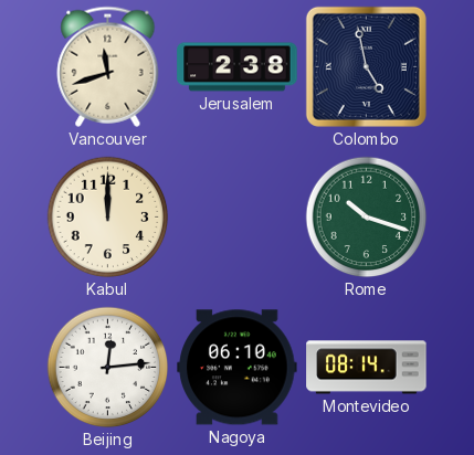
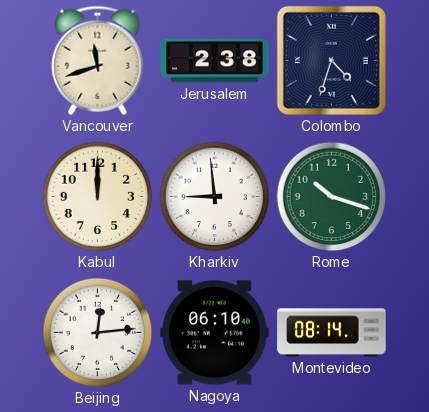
Colombo: 4:58 -> 4:33 (331, 60)
Kharkiv: none -> 8:59 (215, 197)
